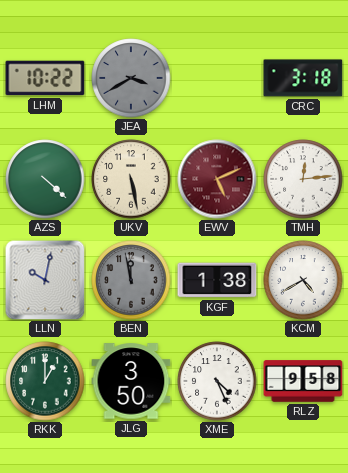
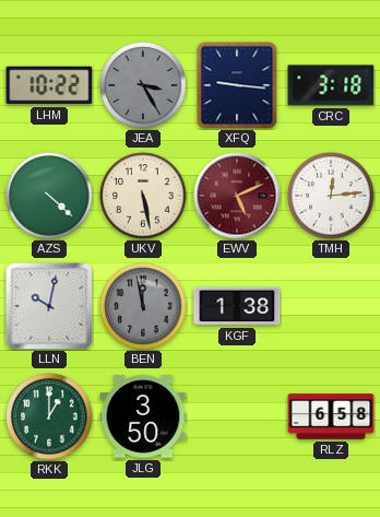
JEA: 3:40 -> 3:25 (143, 85)
XFQ: none -> 9:16 (237, 85)
KCM: 4:40 -> none (303, 280)
XME: 4:26 -> none (217, 381)
RLZ: 9:58 -> 6:58 (331, 416)
